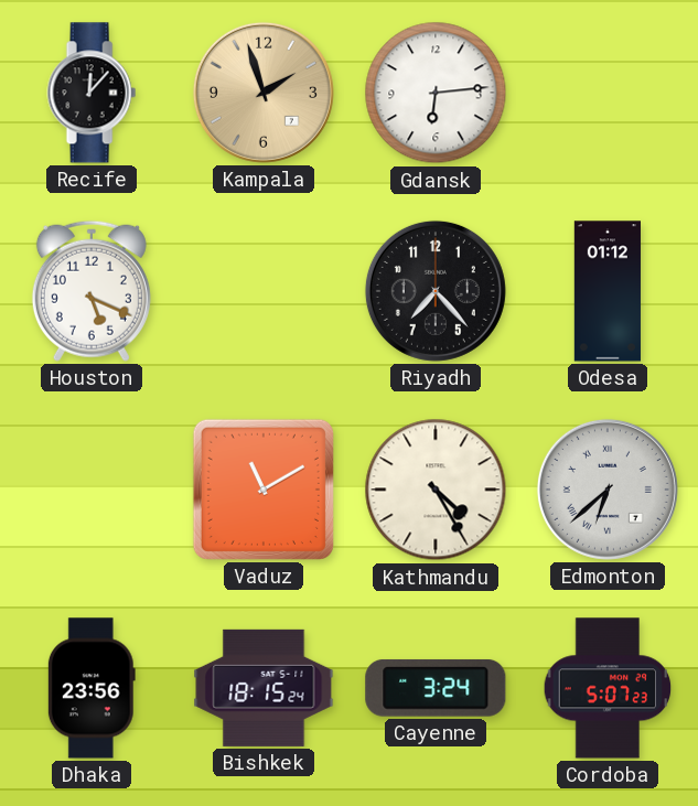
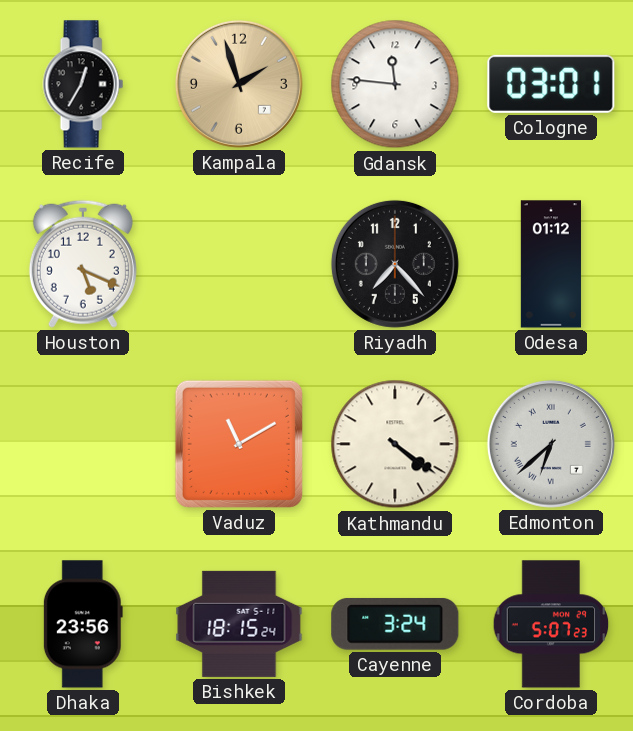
Recife: 12:07 -> 12:35 (83, 84)
Gdansk: 6:14 -> 11:46 (395, 84)
Cologne: none -> 03:01 (551, 84)
Kathmandu: 4:25 -> 4:21 (395, 444)
